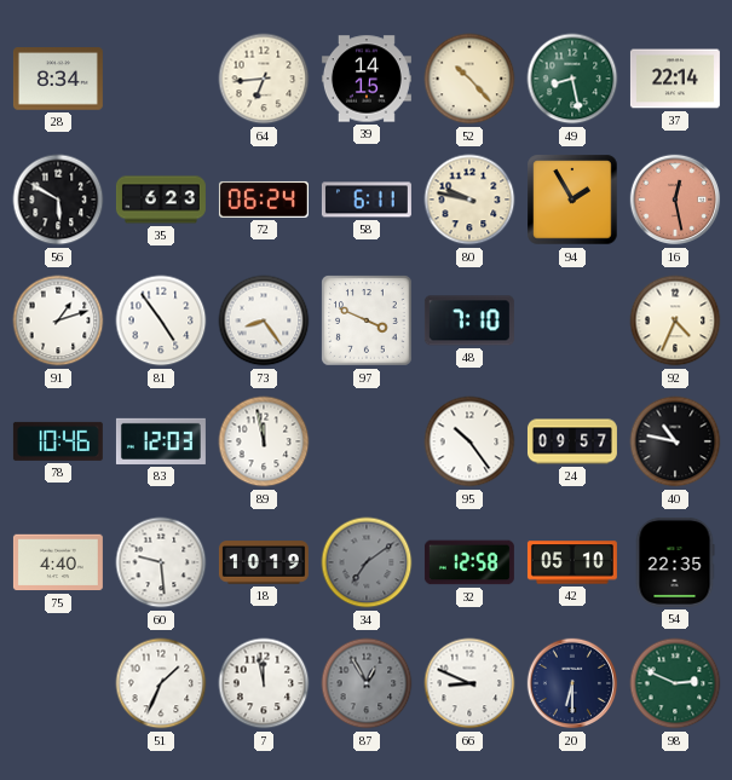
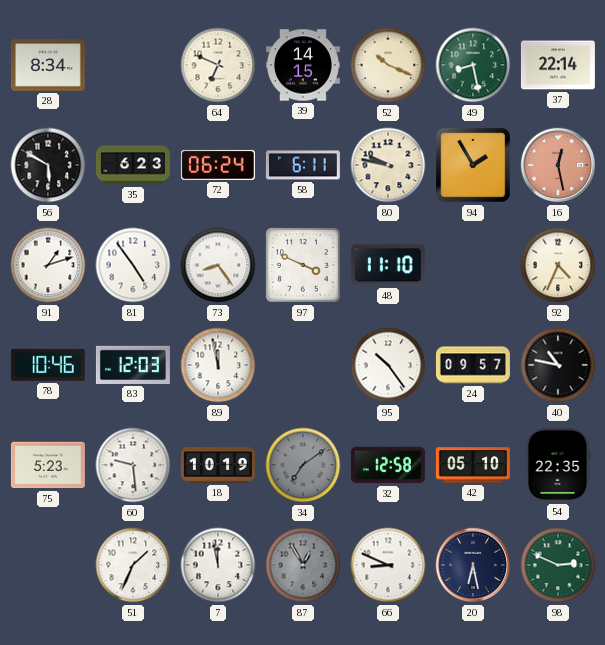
64: 6:44 -> 6:49 (218, 65)
52: 10:23 -> 10:19 (388, 65)
48: 7:10 -> 11:10 (388, 265)
75: 4:40 -> 5:23 (48, 465)
20: 6:30 -> 6:28 (473, 565)
